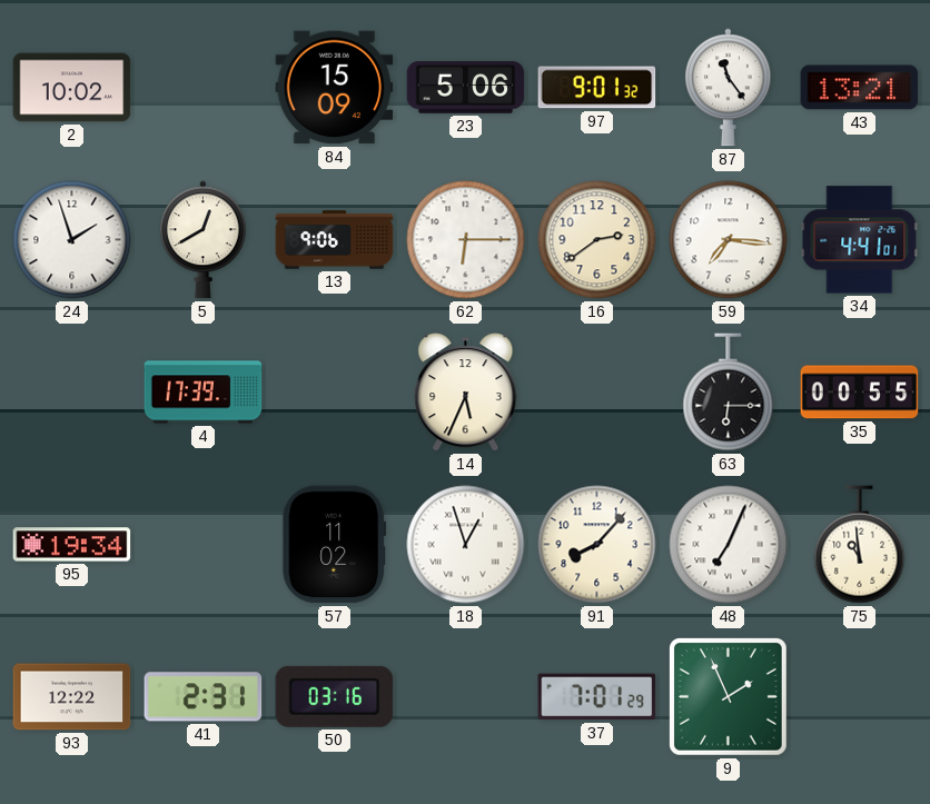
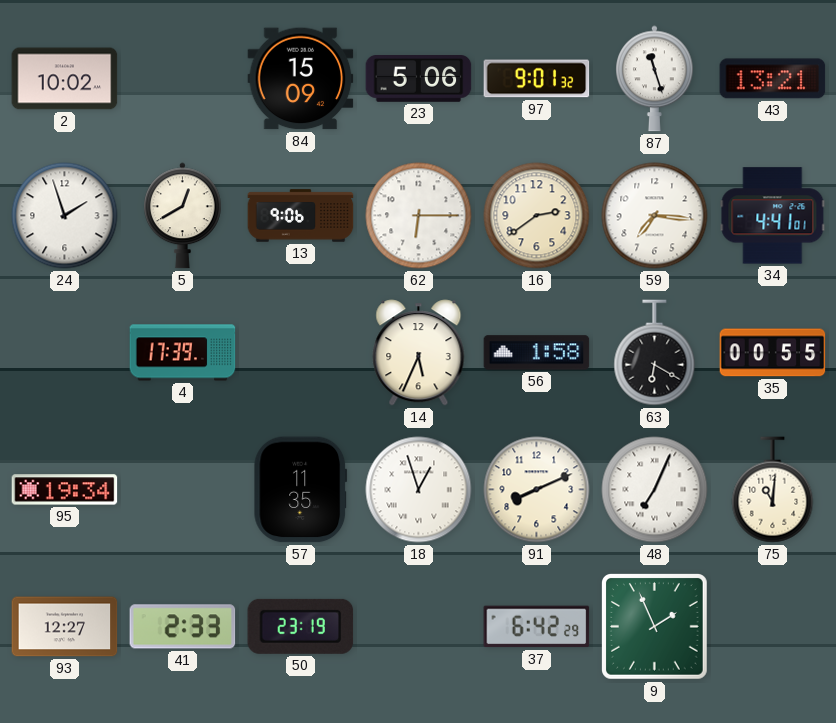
87: 11:24 -> 11:27 (655, 79)
56: none -> 1:58 (537, 353)
63: 6:15 -> 6:20 (655, 353)
57: 11:02 -> 11:35 (301, 490)
91: 8:07 -> 8:11 (537, 490)
75: 10:59 -> 11:01 (773, 490)
93: 12:22 -> 12:27 (65, 627)
41: 2:31 -> 2:33 (183, 627)
50: 03:16 -> 23:19 (301, 626)
37: 7:01 -> 6:42 (537, 627)
